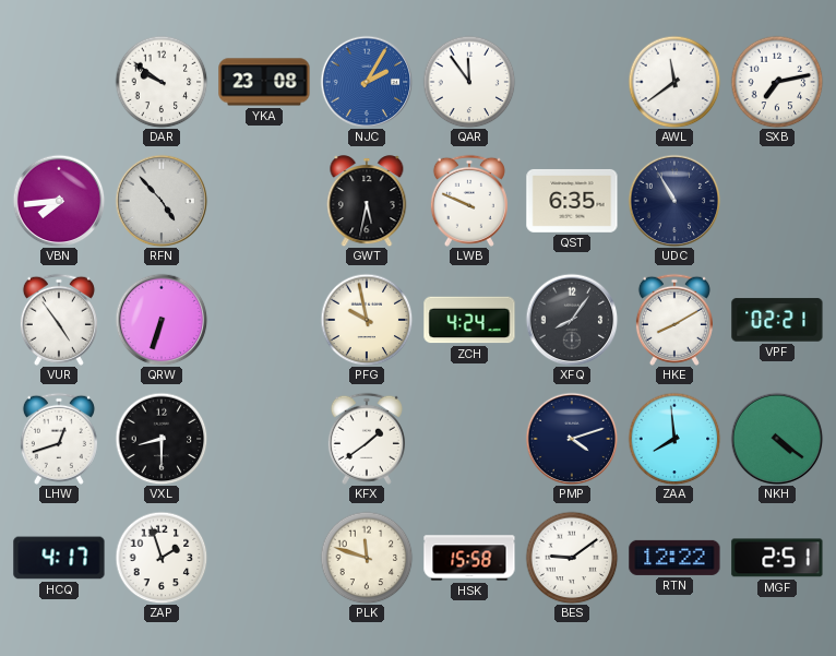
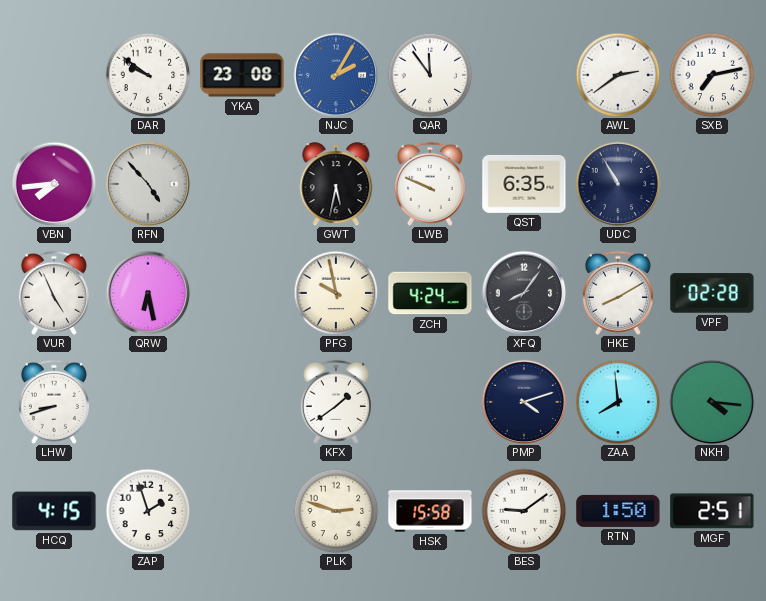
AWL: 11:39 -> 2:39 (618, 75)
VUR: 4:54 -> 4:56 (54, 293)
QRW: 6:33 -> 6:28 (148, 293)
VPF: 02:21 -> 02:28 (712, 293)
LHW: 12:42 -> 8:42 (54, 402)
VXL: 8:30 -> none (162, 439)
NKH: 4:21 -> 4:16 (712, 402)
HCQ: 4:17 -> 4:15 (54, 511)
PLK: 11:48 -> 2:48 (336, 511)
RTN: 12:22 -> 1:50 (618, 511)
